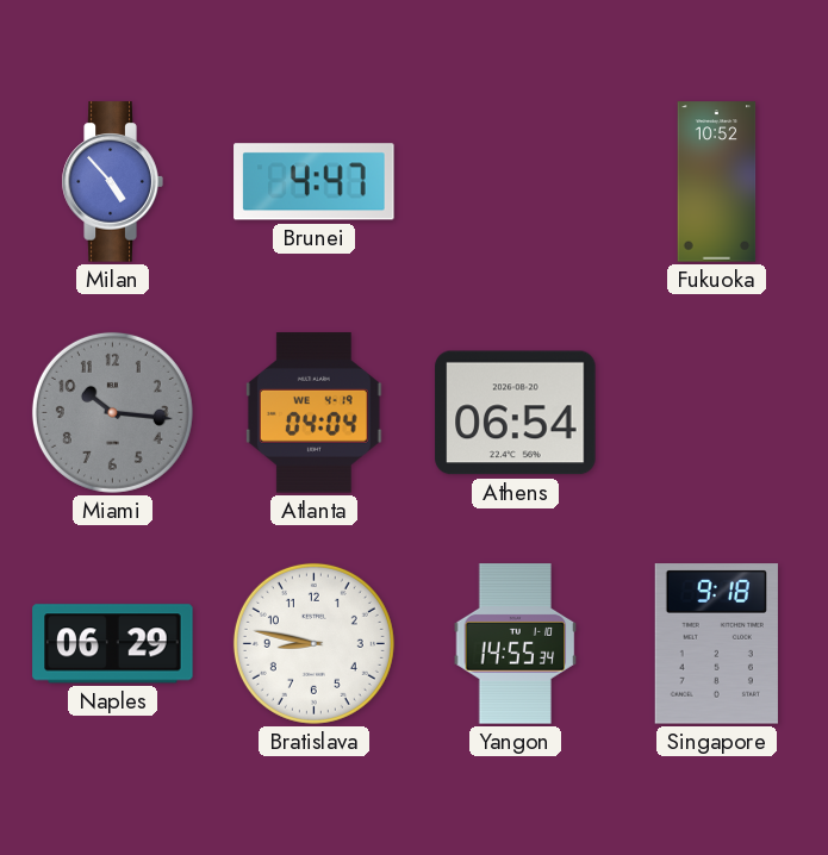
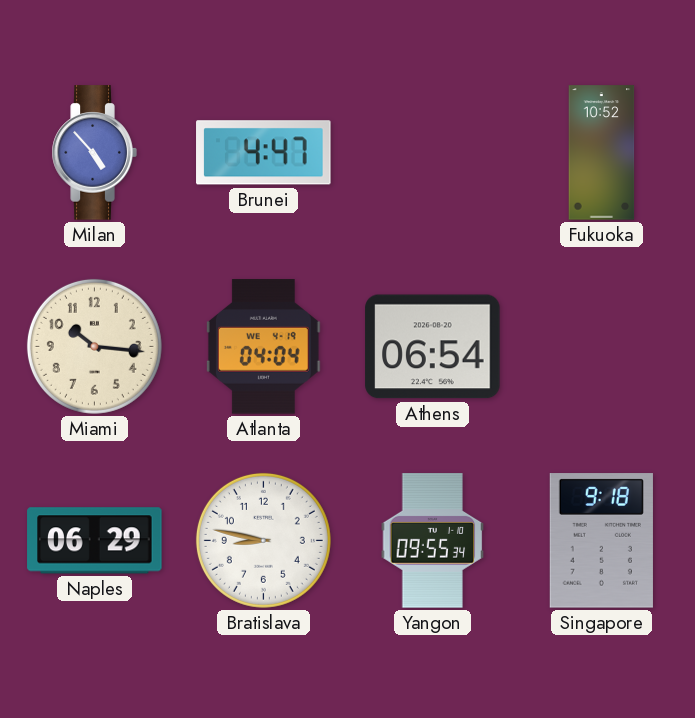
Miami dial: grey -> cream (94, 346)
Yangon: 14:55 -> 09:55 (433, 541)
